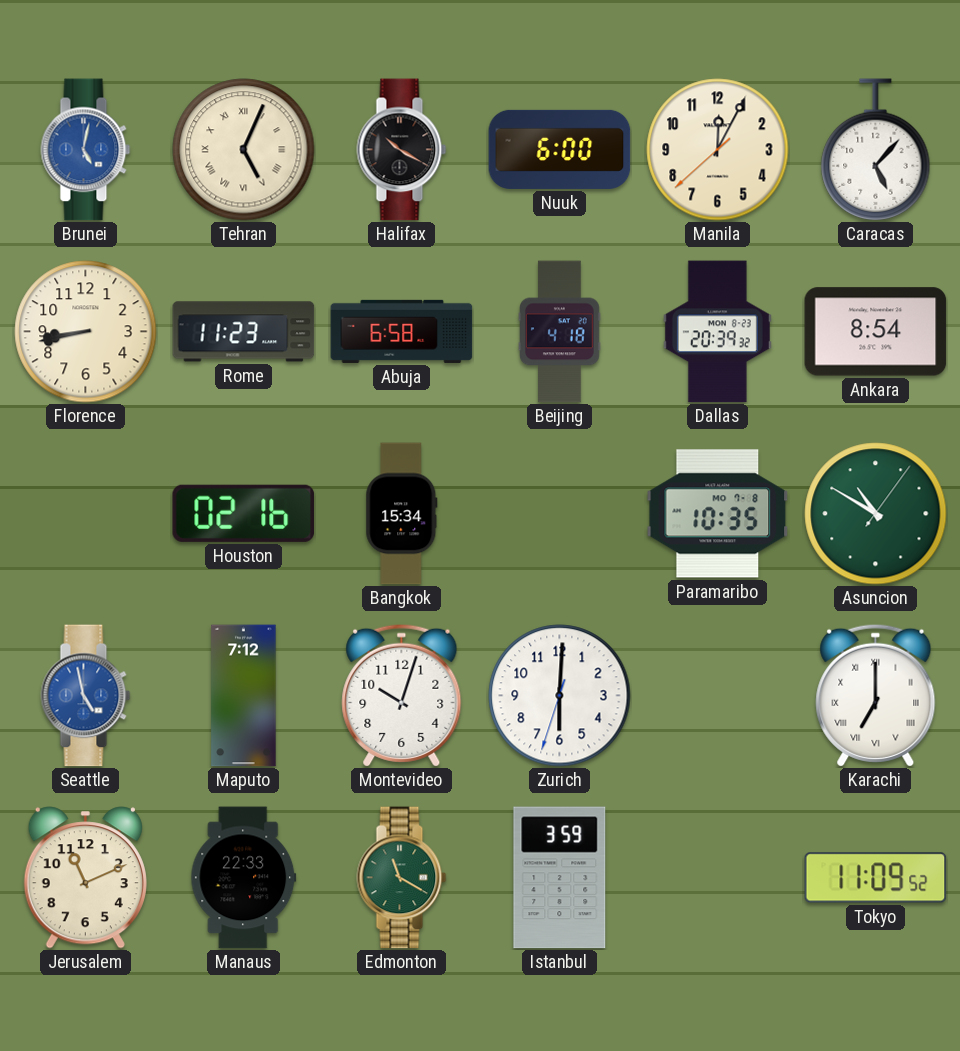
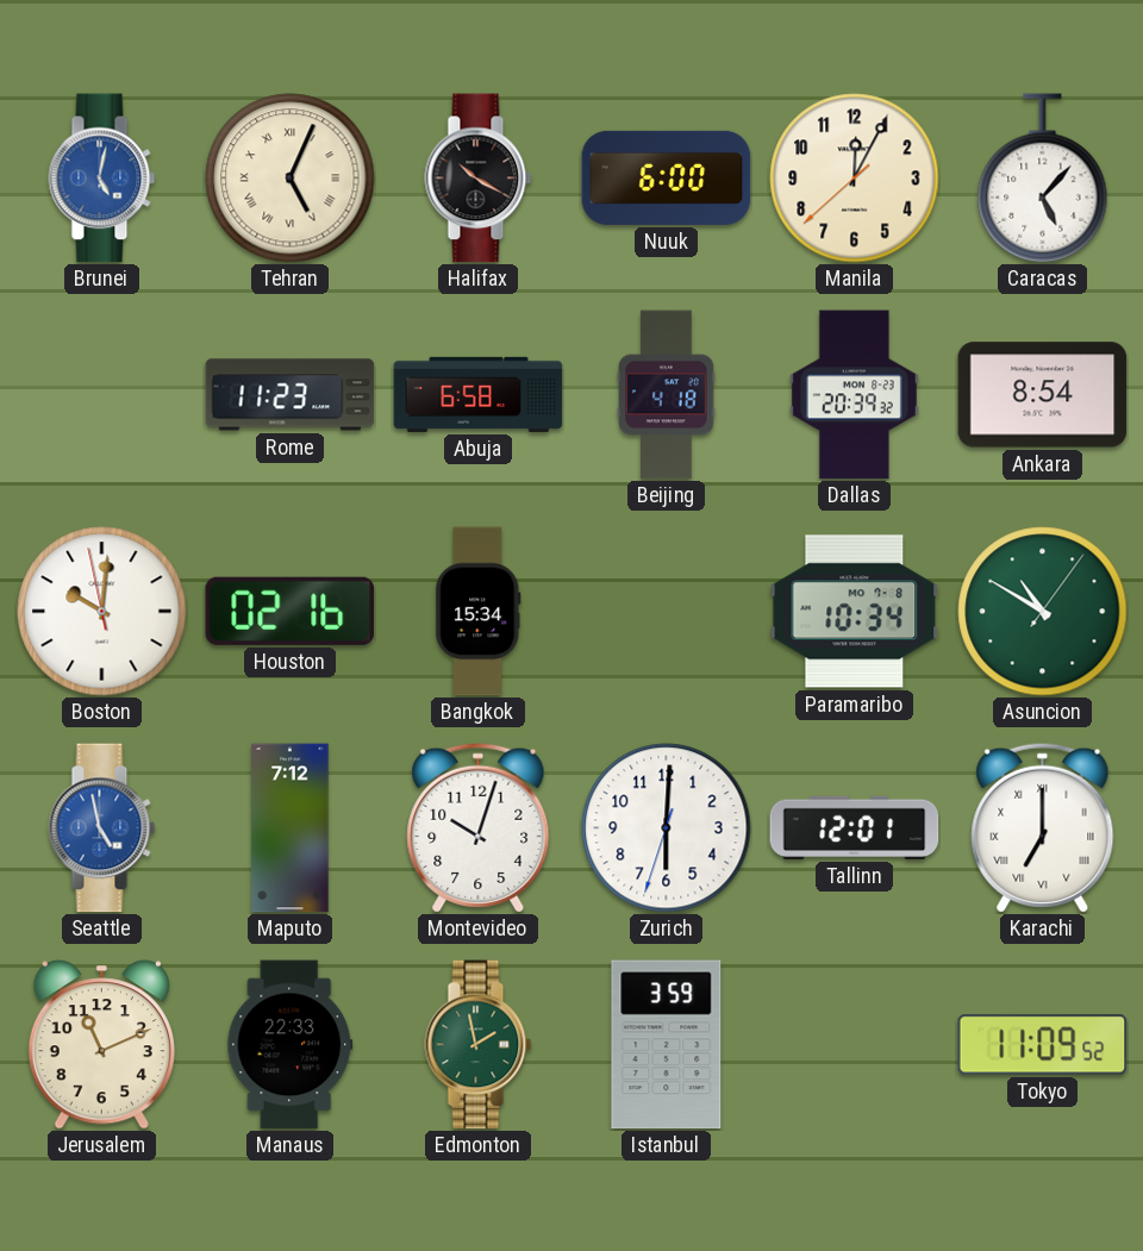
Florence: 8:43 -> none (86, 332)
Boston: none -> 10:00 (102, 612)
Paramaribo: 10:35 -> 10:34 (855, 612)
Tallinn: none -> 12:01 (855, 827)
Edmonton: 11:20 -> 1:58 (479, 1045)
